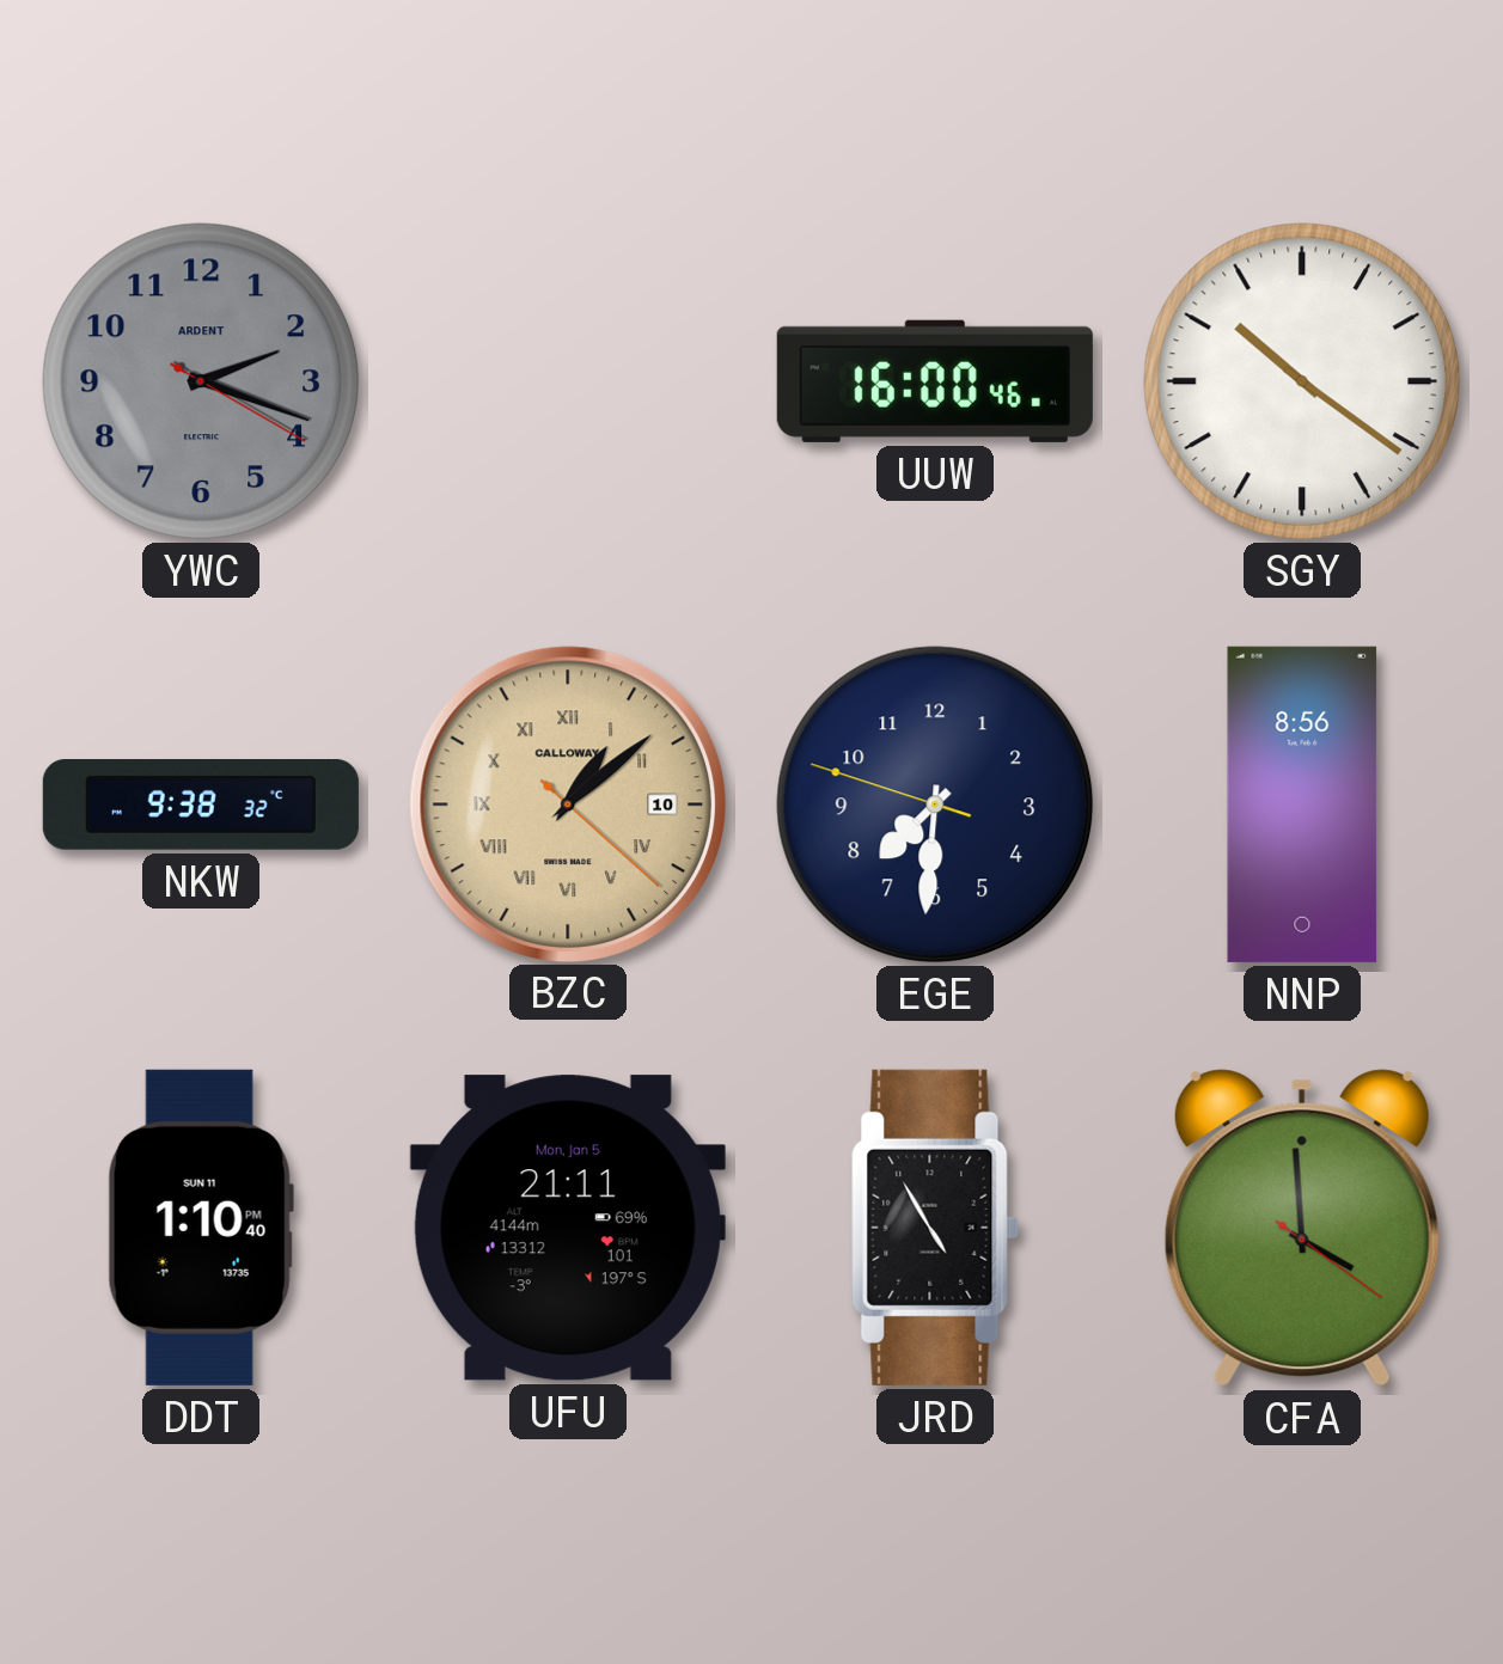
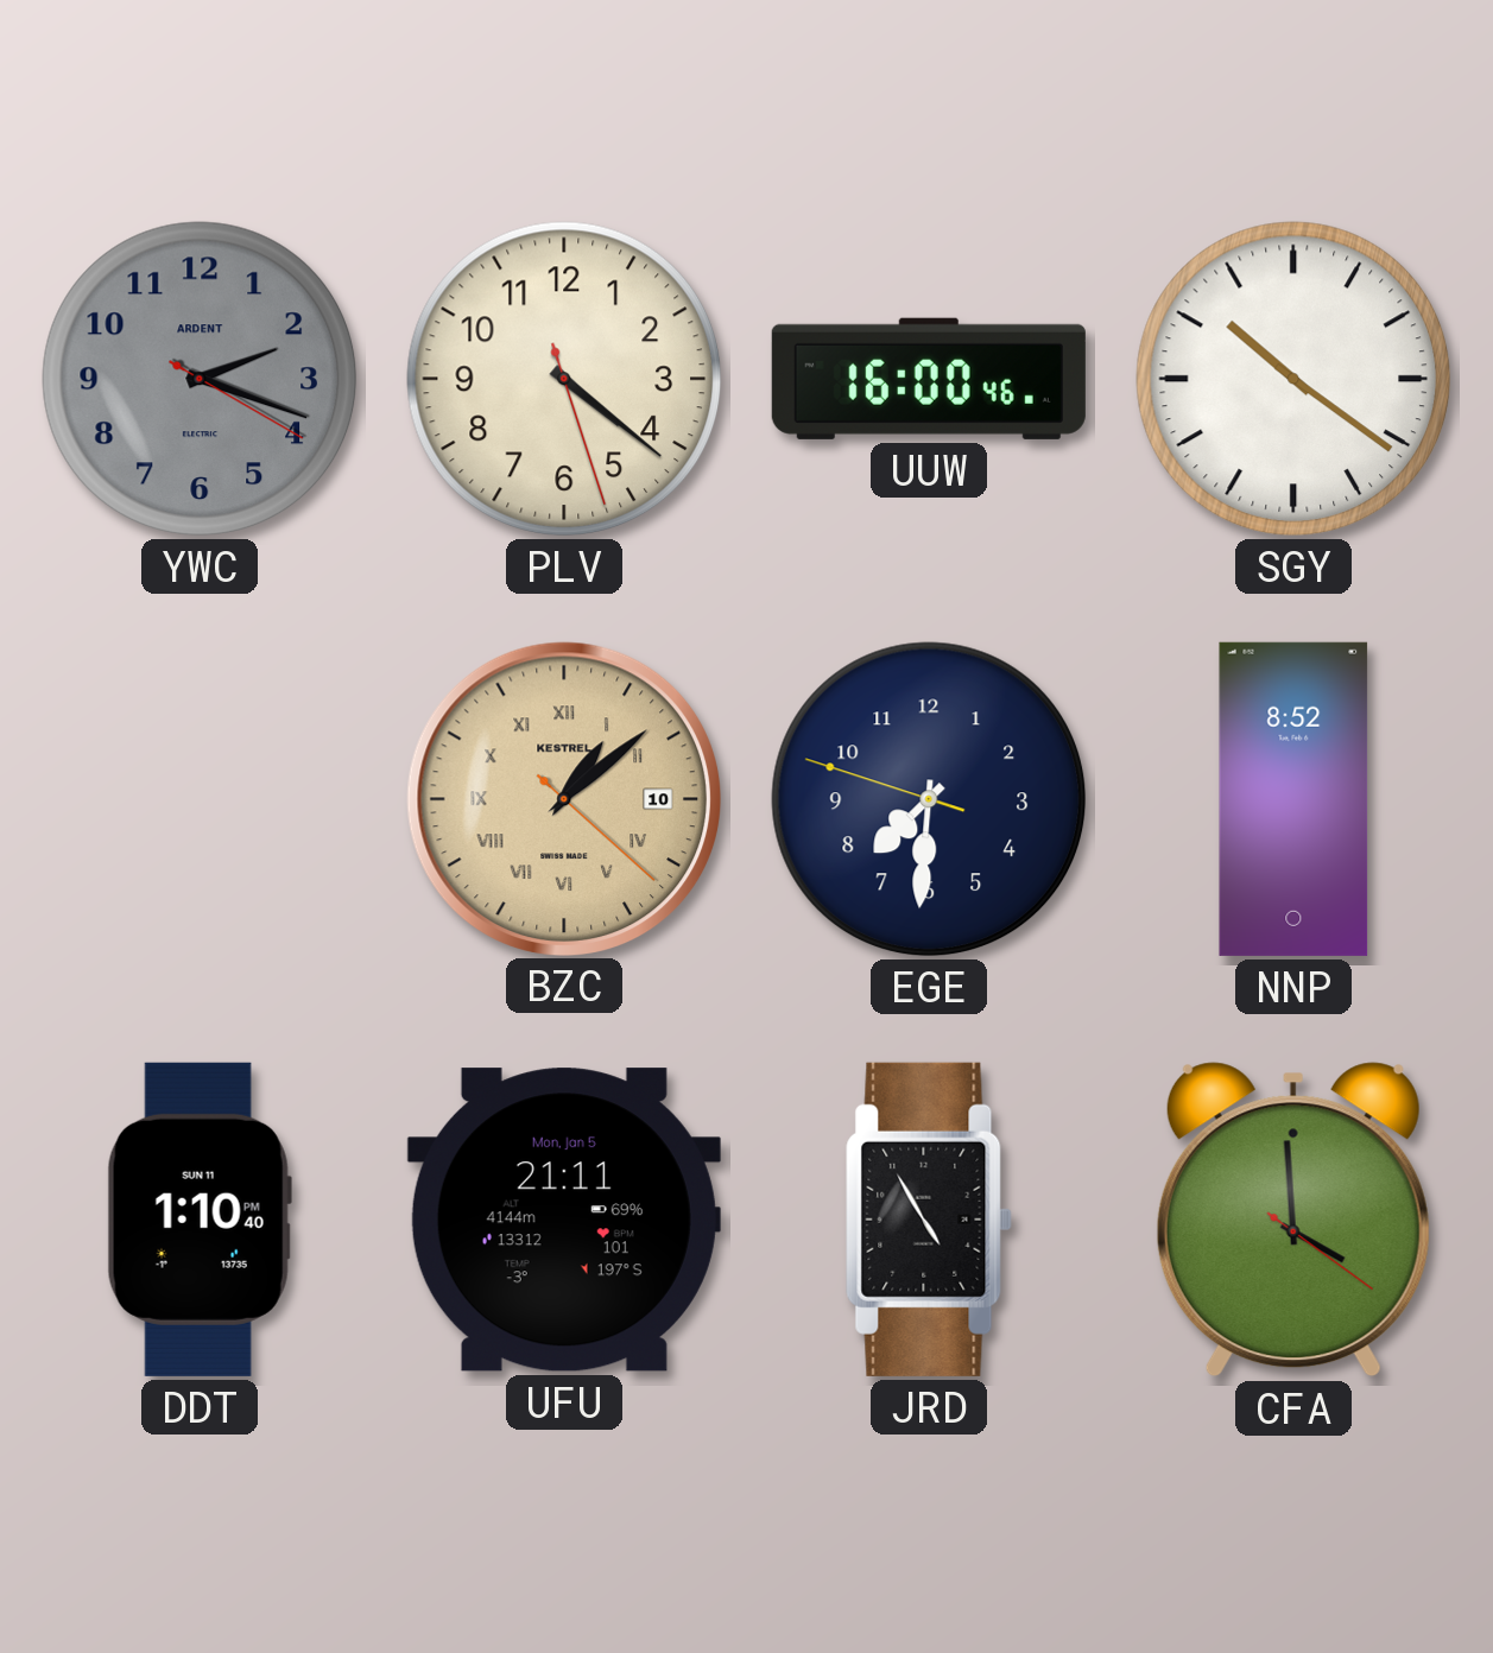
PLV: none -> 4:21 (564, 379)
NKW: 9:38 -> none (201, 806)
BZC brand: CALLOWAY -> KESTREL (563, 798)
NNP: 8:56 -> 8:52 (1293, 799)
